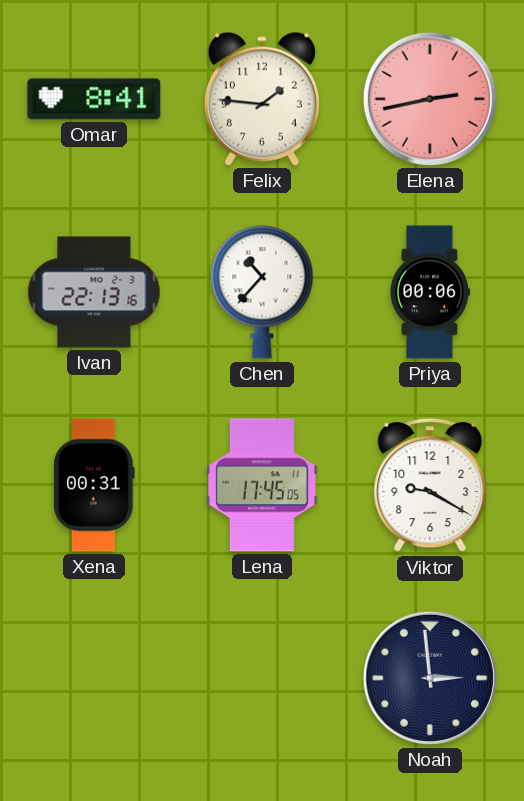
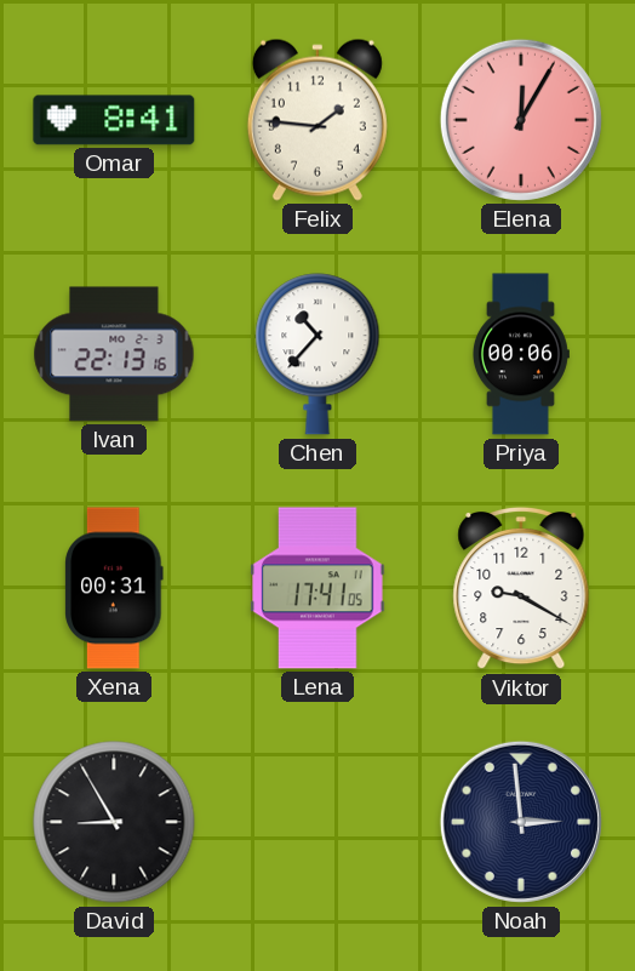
Elena: 2:43 -> 12:05 (521, 120)
Lena: 17:45 -> 17:41 (317, 588)
David: none -> 8:55 (114, 822)
